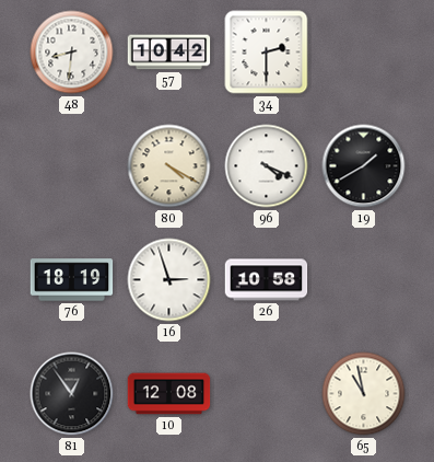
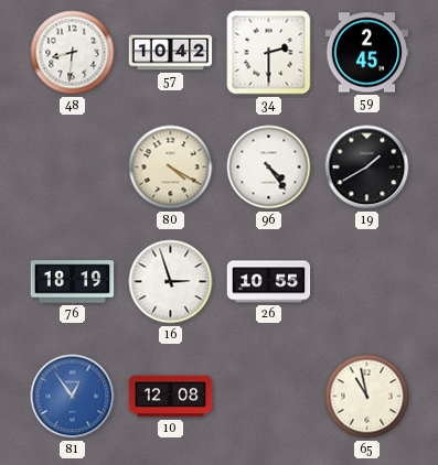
59: none -> 2:45 (367, 53)
96: 4:19 -> 4:24 (269, 167)
26: 10:58 -> 10:55 (269, 282)
81 dial: black -> blue (73, 397)
